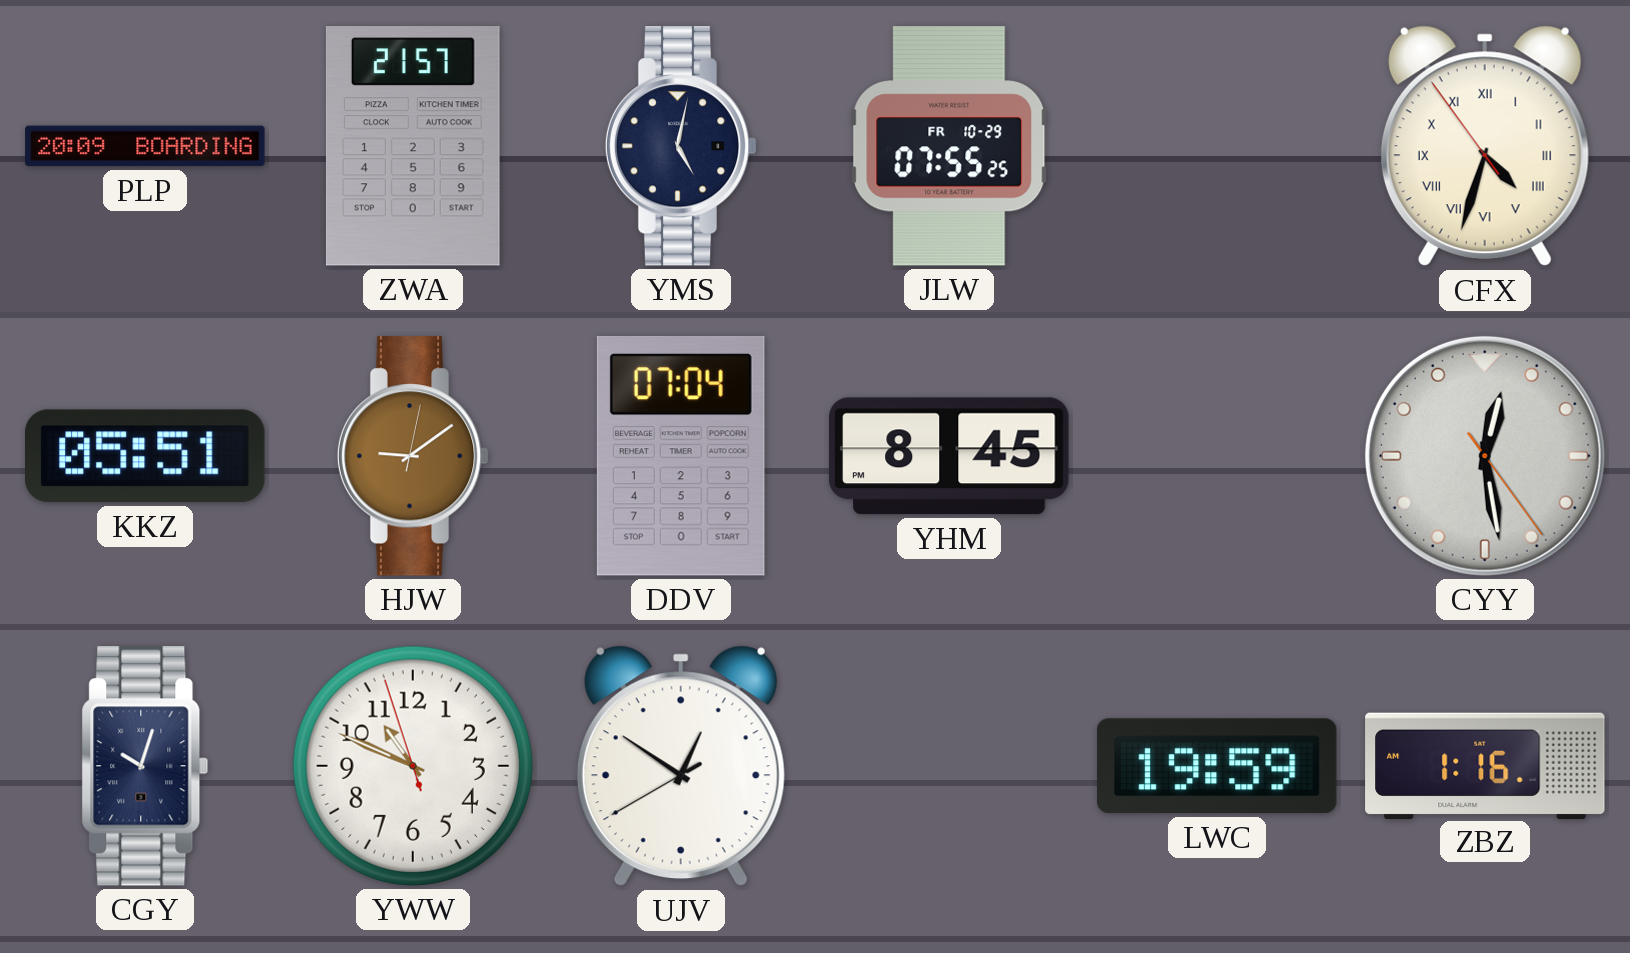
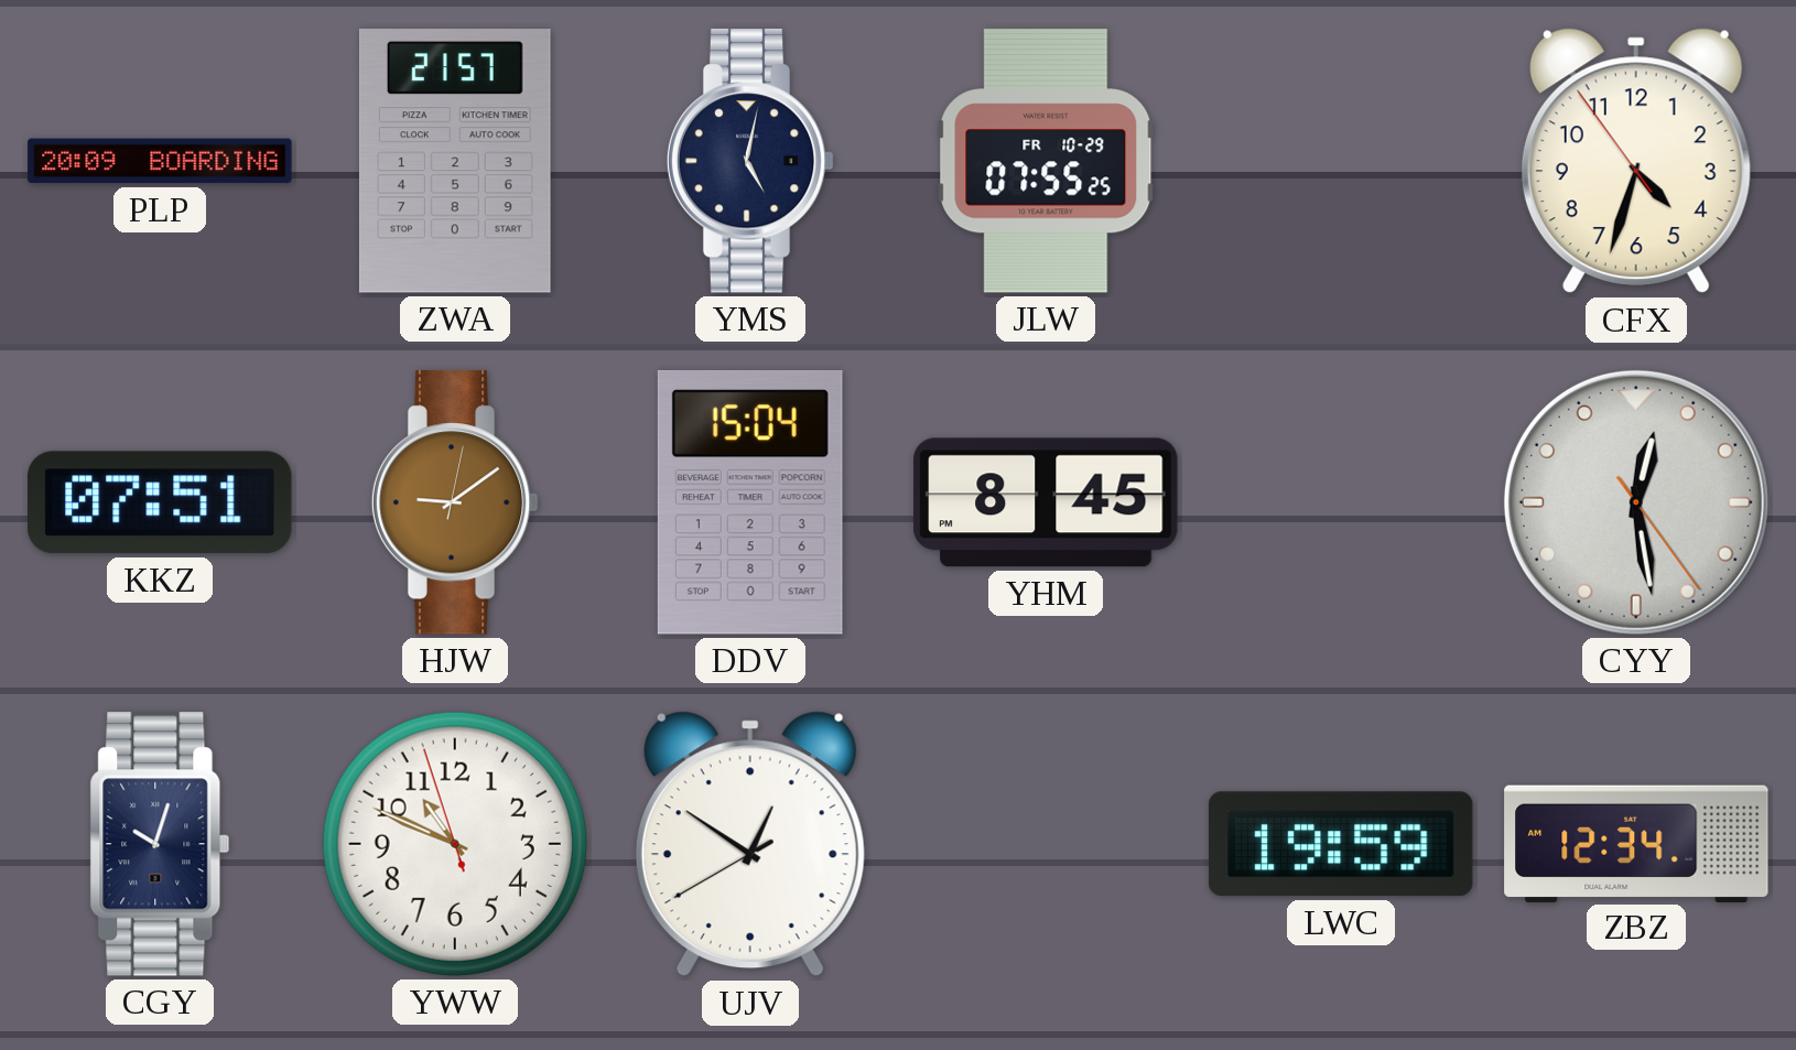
CFX numerals: Roman -> Arabic (1636, 161)
KKZ: 05:51 -> 07:51 (161, 502)
DDV: 07:04 -> 15:04 (750, 502)
ZBZ: 1:16 -> 12:34 (1636, 843)
